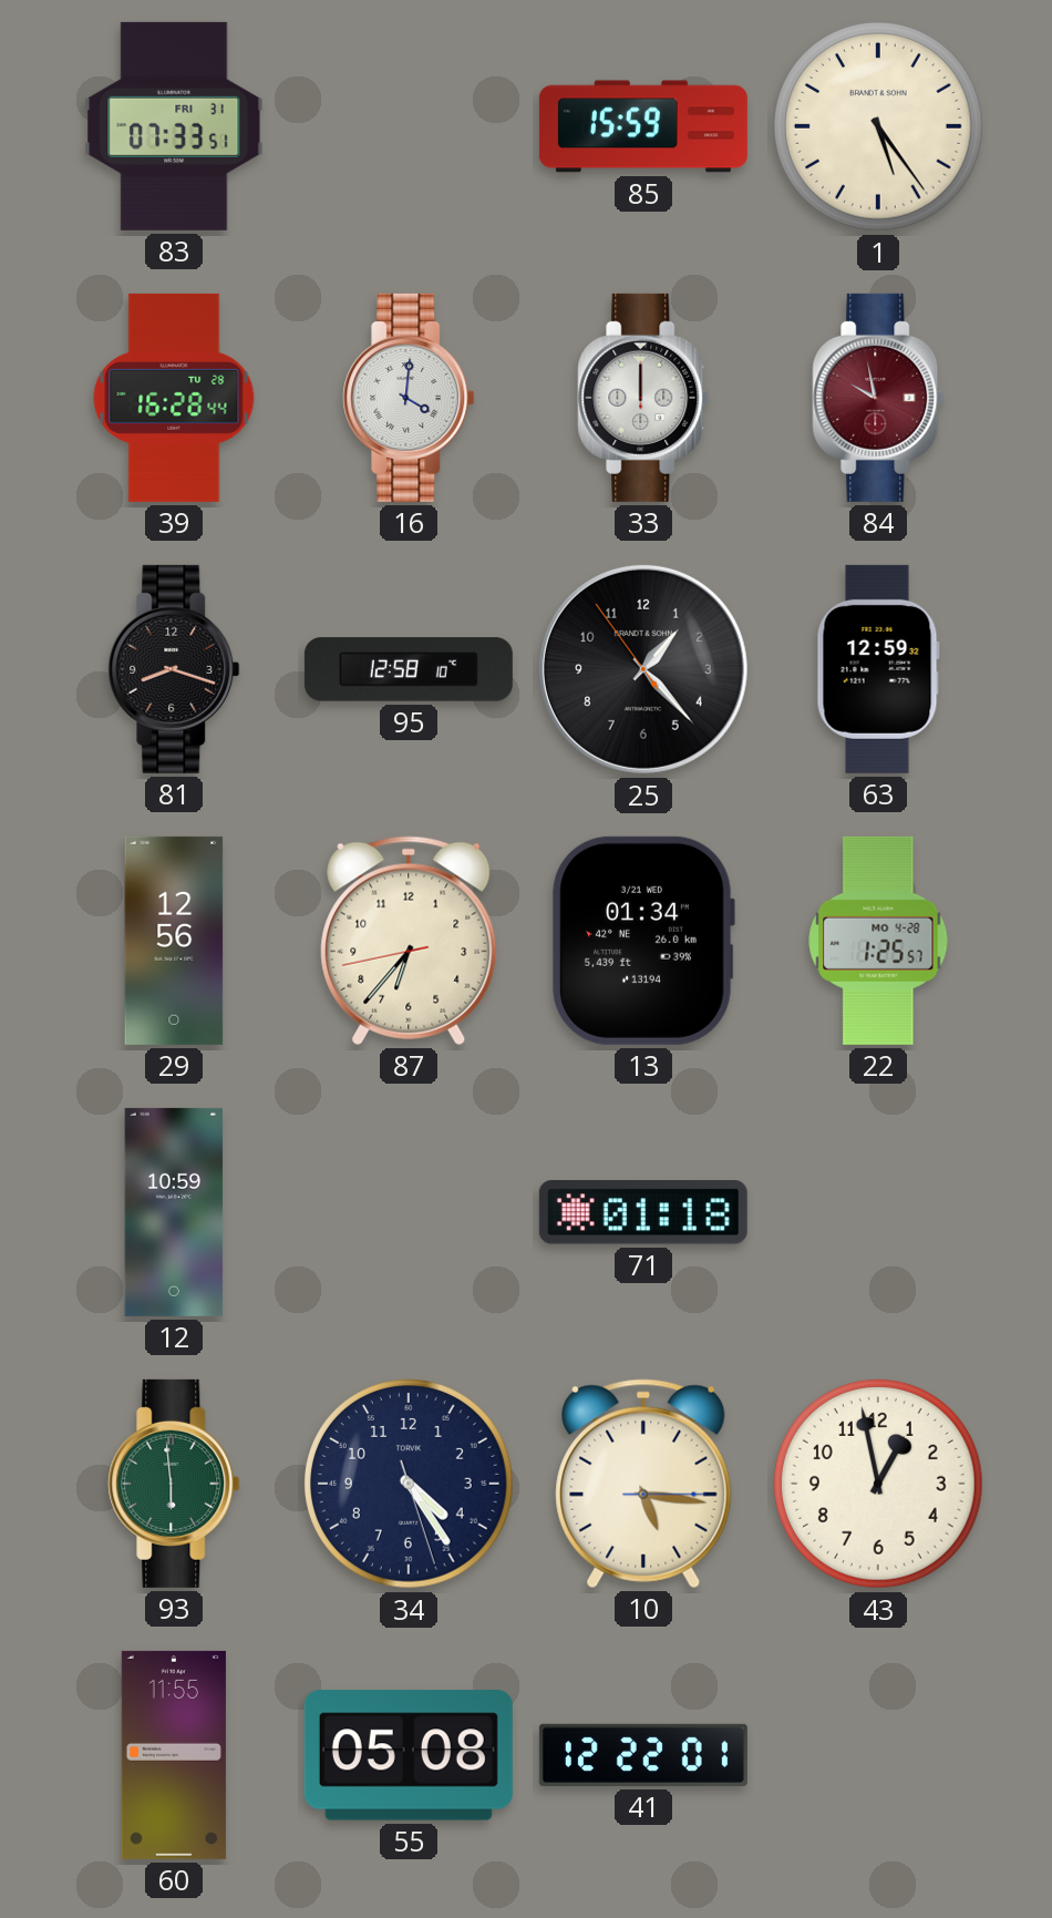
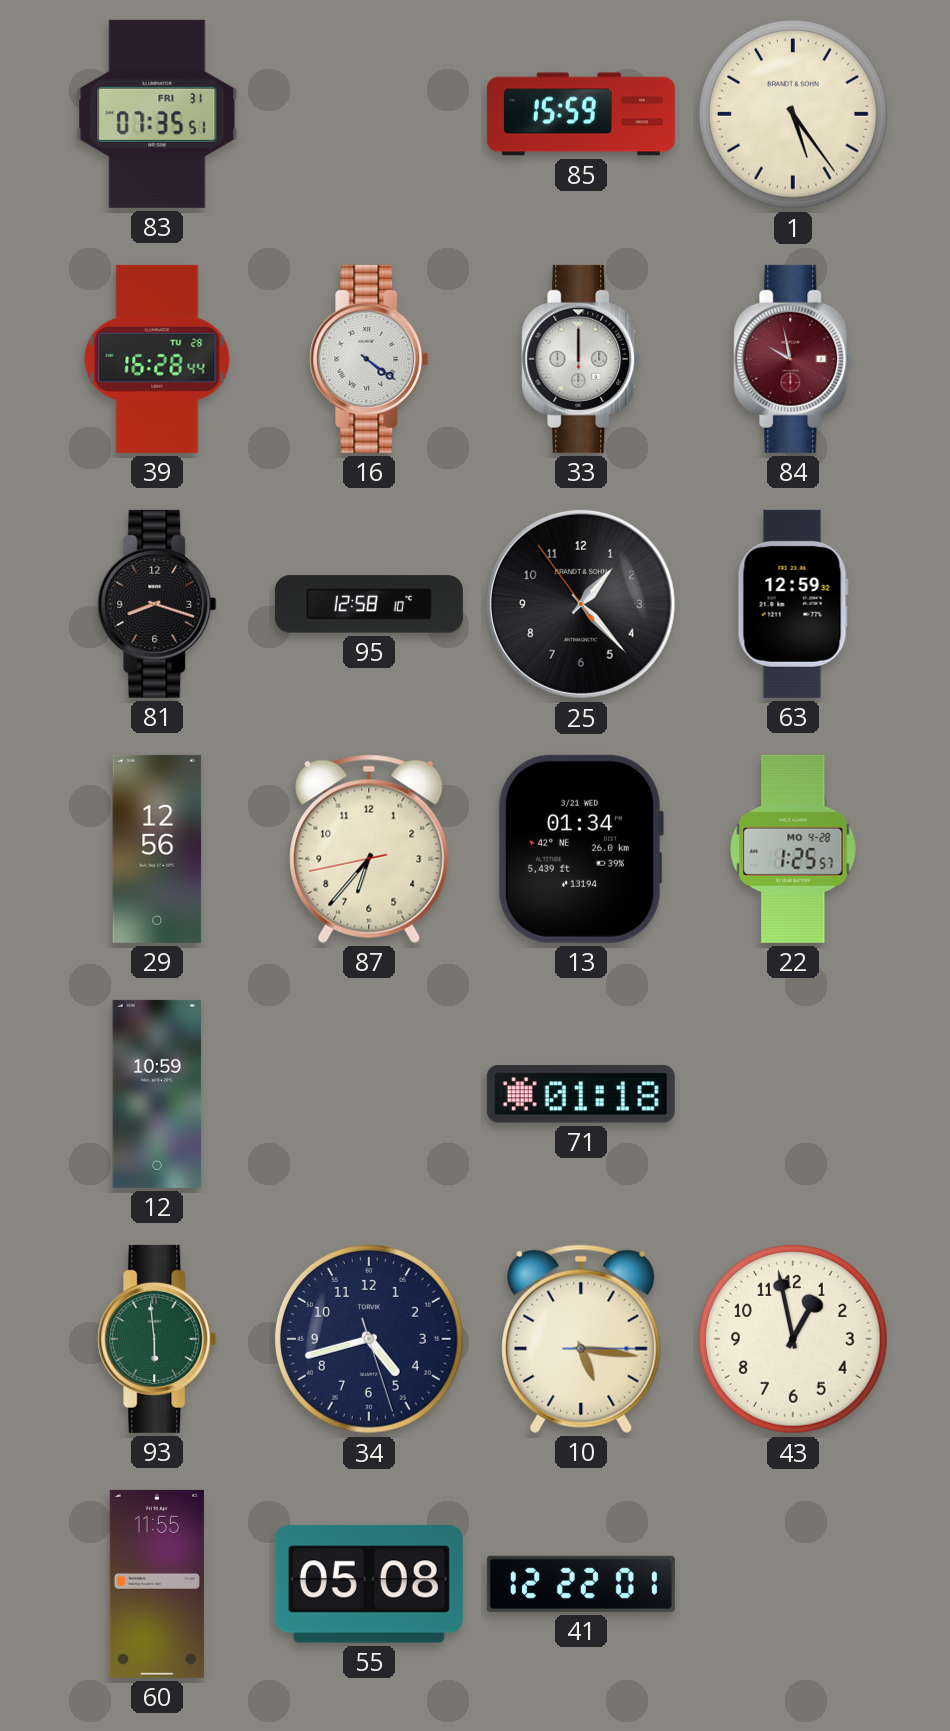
83: 07:33 -> 07:35 (157, 114)
16: 4:01 -> 4:21 (369, 359)
34: 4:24 -> 4:42 (370, 1340)
